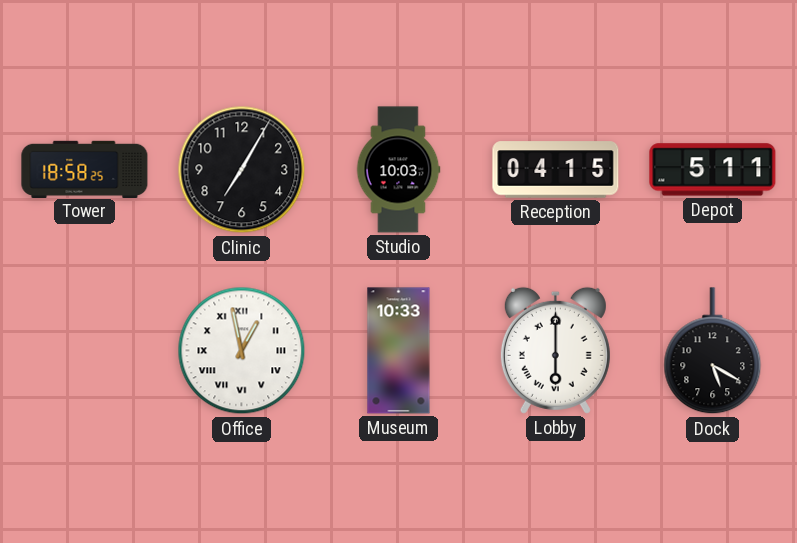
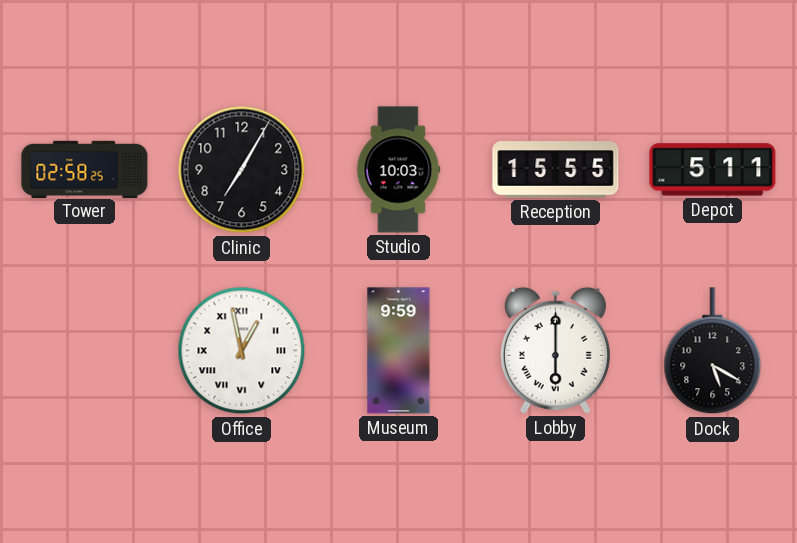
Tower: 18:58 -> 02:58 (85, 169)
Reception: 04:15 -> 15:55 (556, 170)
Museum: 10:33 -> 9:59 (399, 351)
